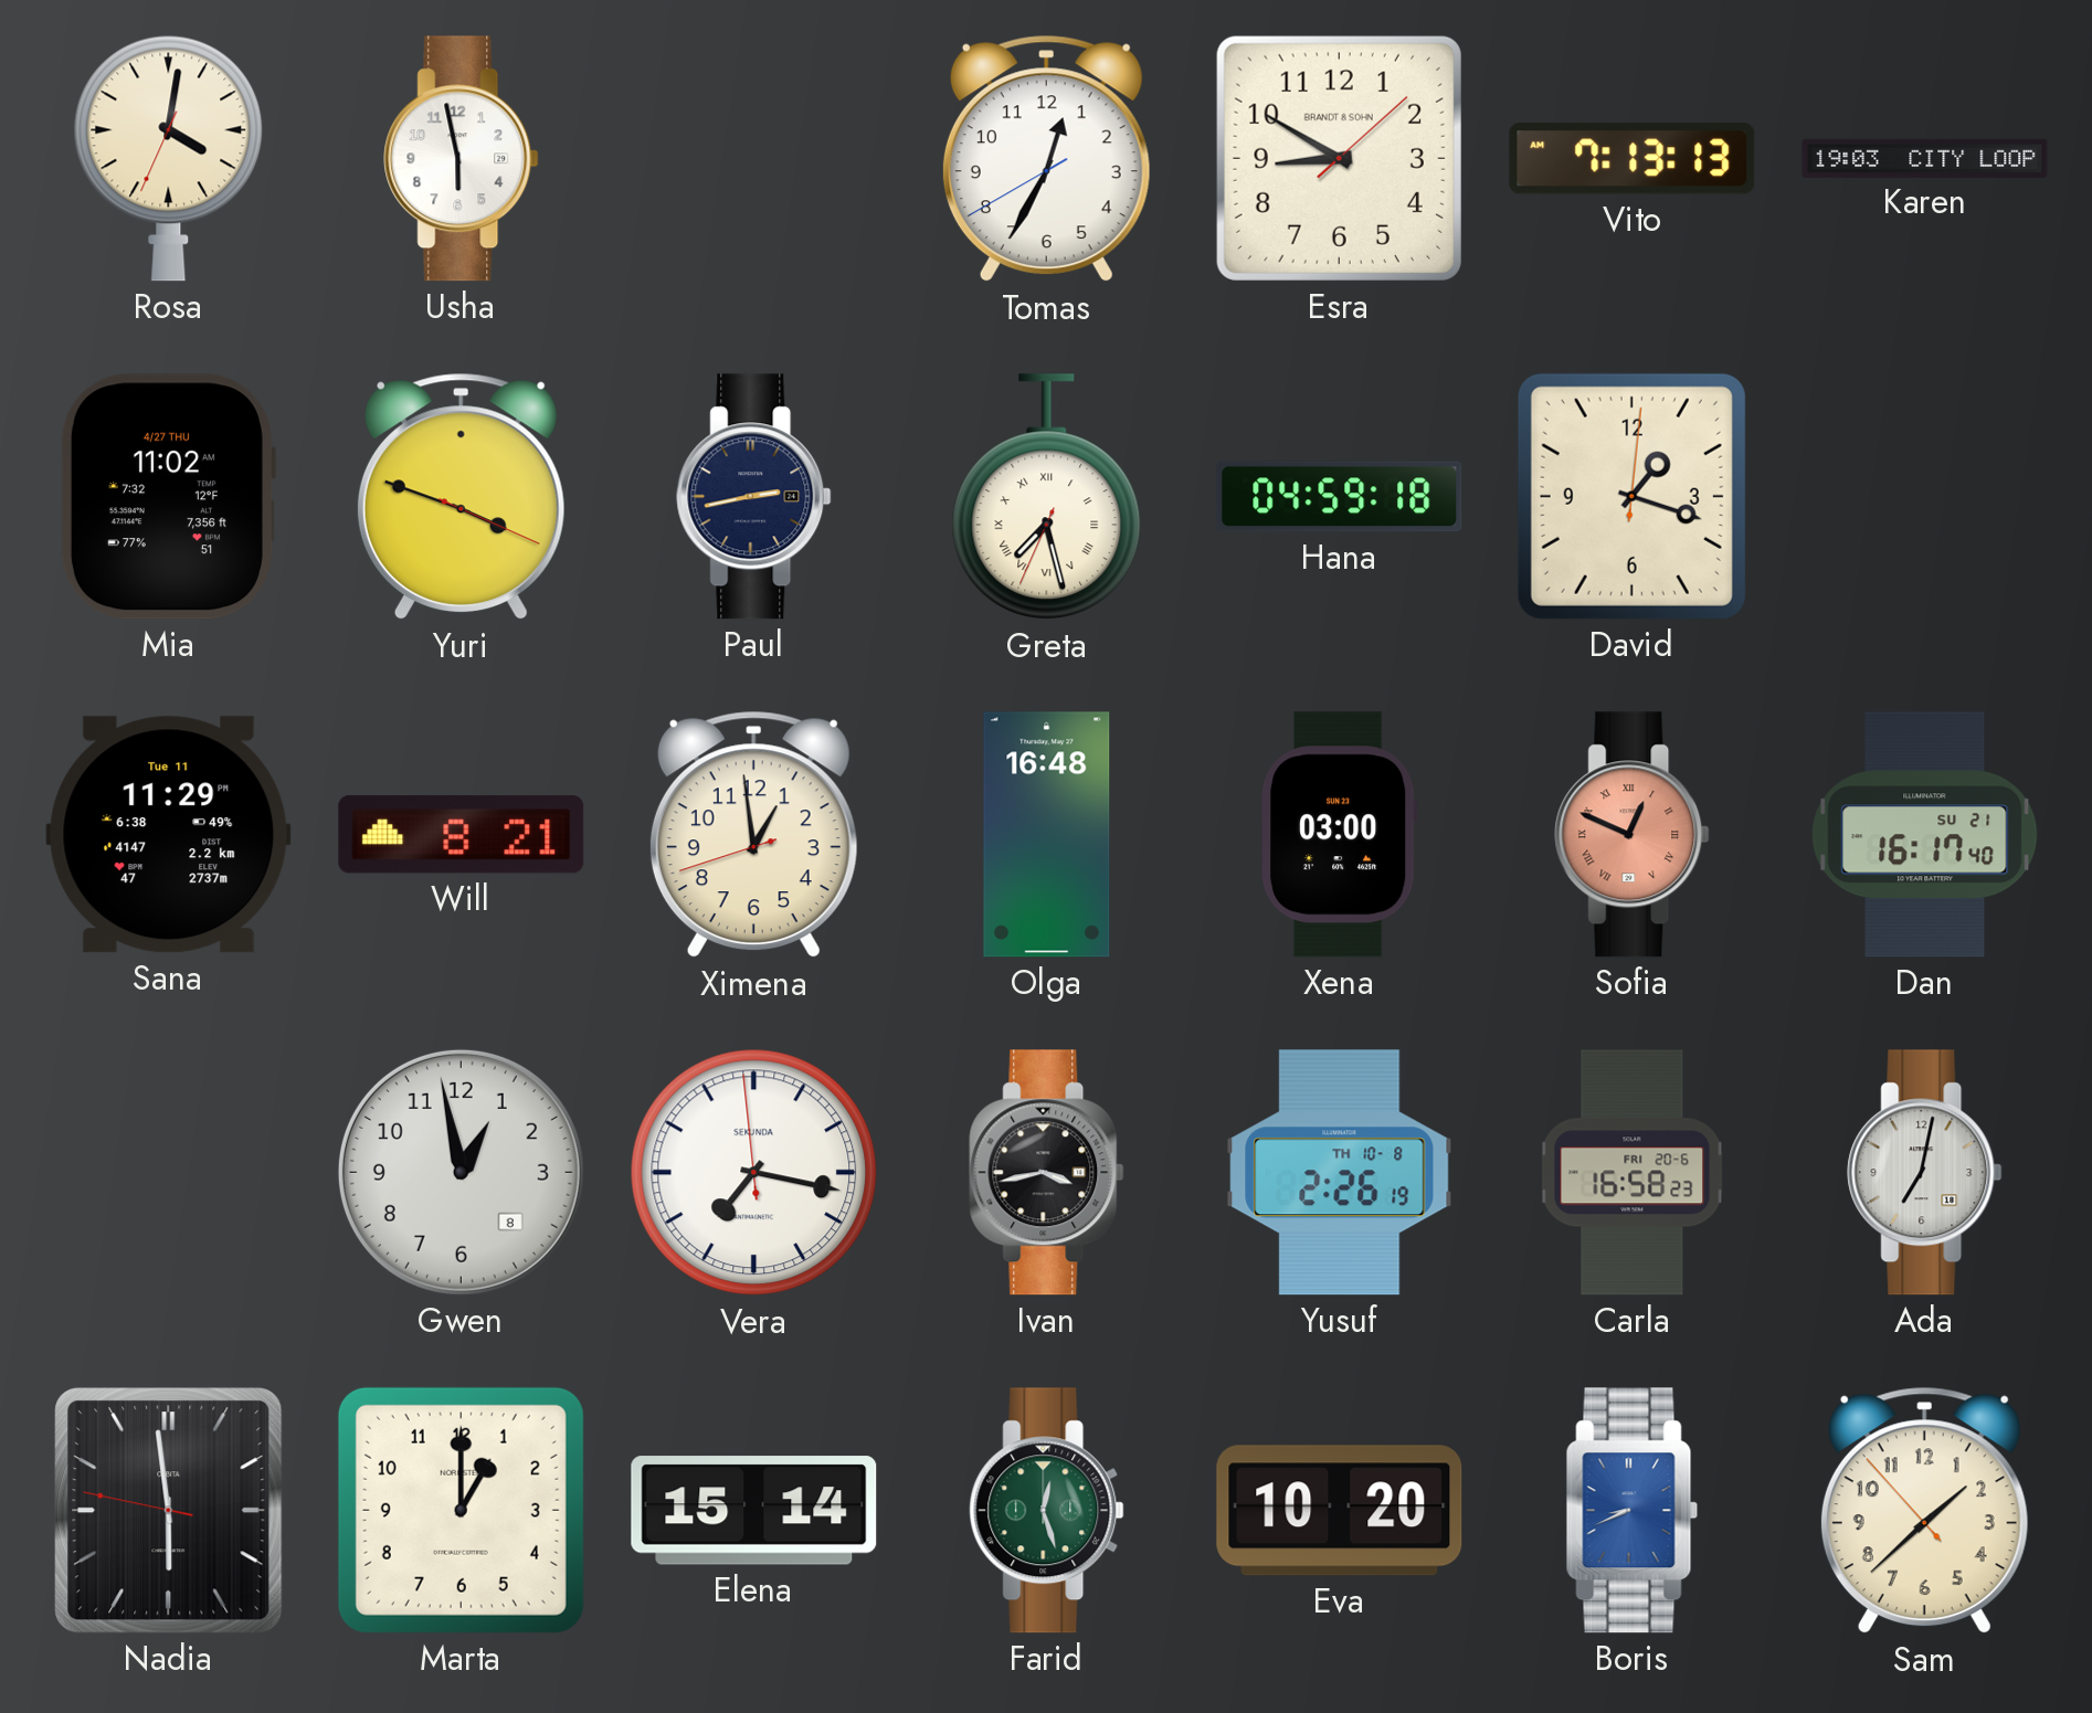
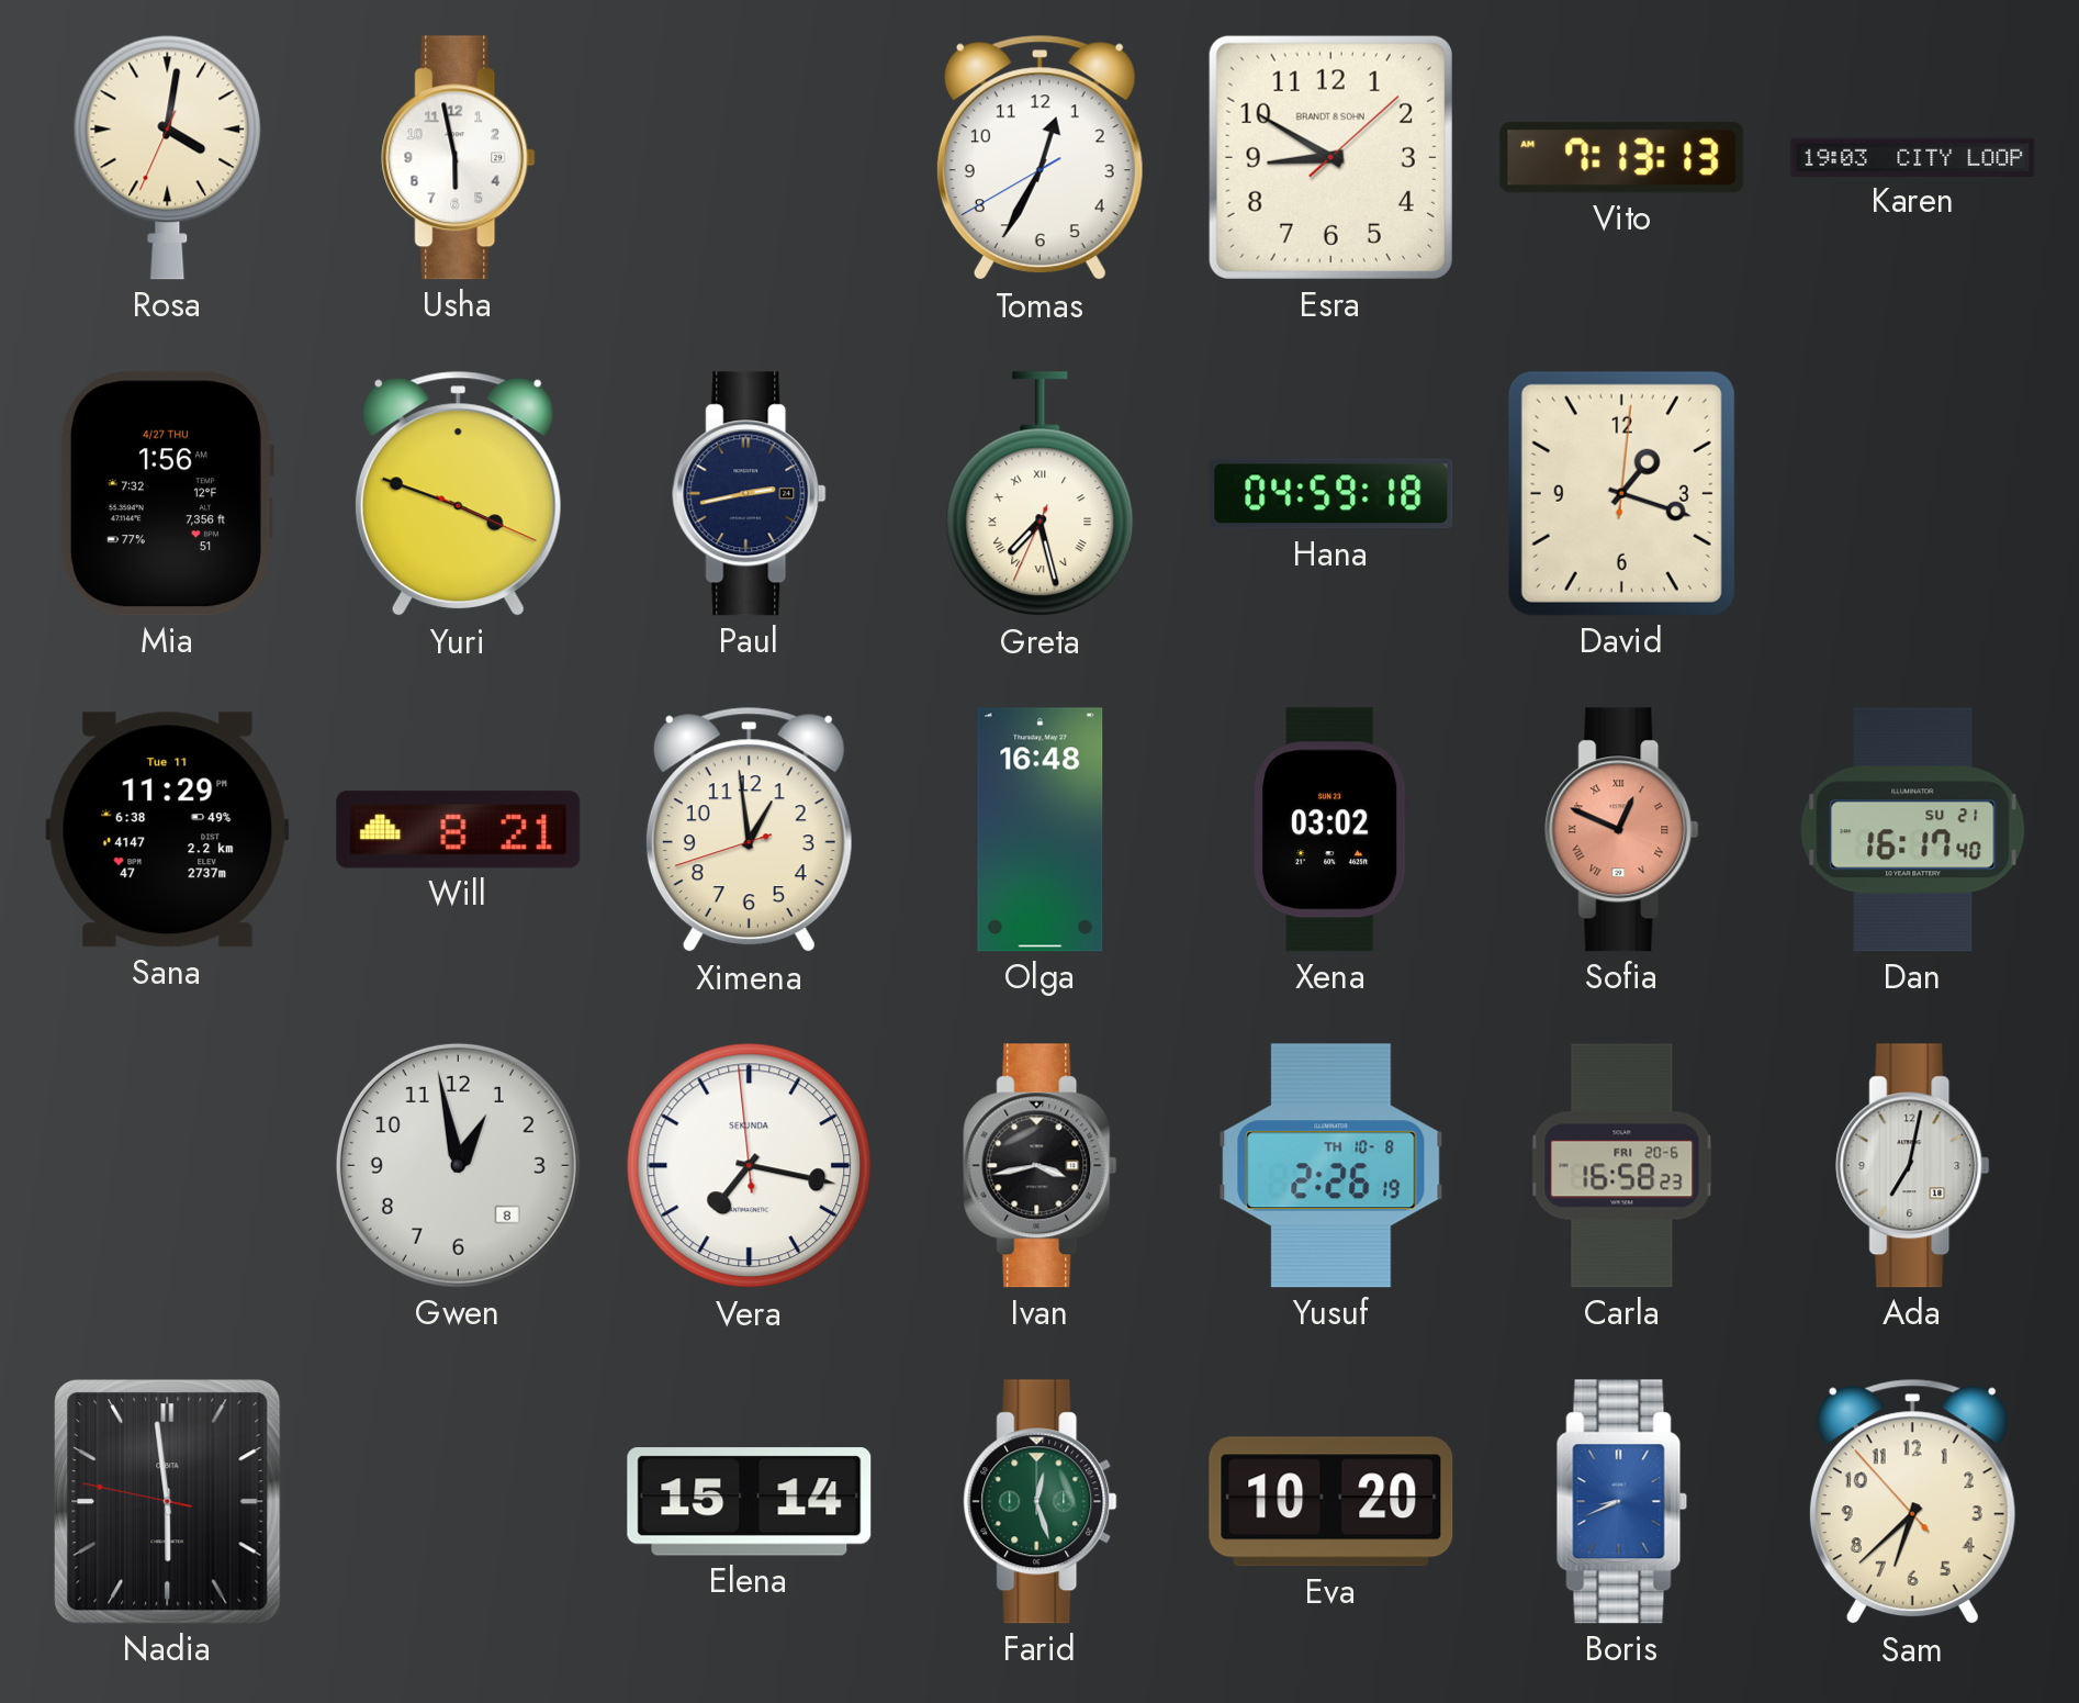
Mia: 11:02 -> 1:56 (167, 494)
Xena: 03:00 -> 03:02 (1331, 830)
Marta: 1:00 -> none (461, 1510)
Sam: 1:37 -> 6:37 (1912, 1502)
